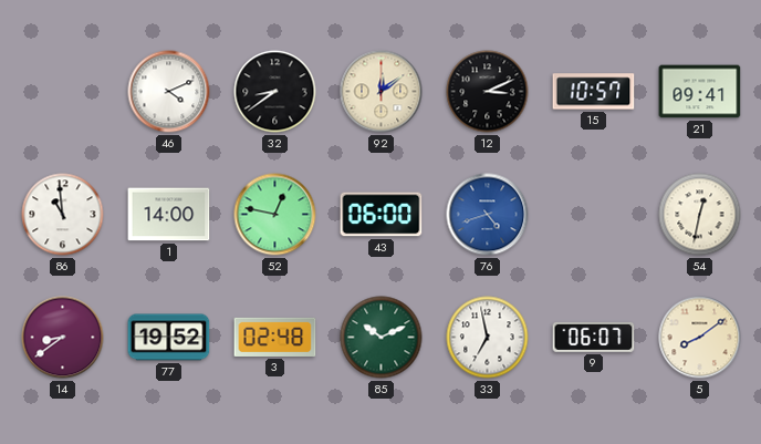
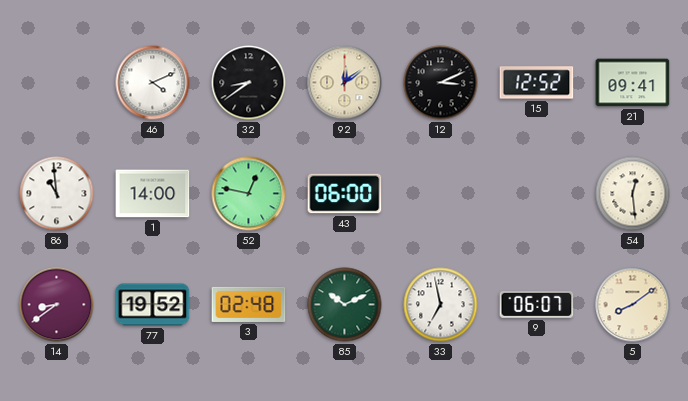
15: 10:57 -> 12:52 (537, 83)
76: 4:42 -> none (488, 215)
54: 12:32 -> 12:29 (633, 194)
